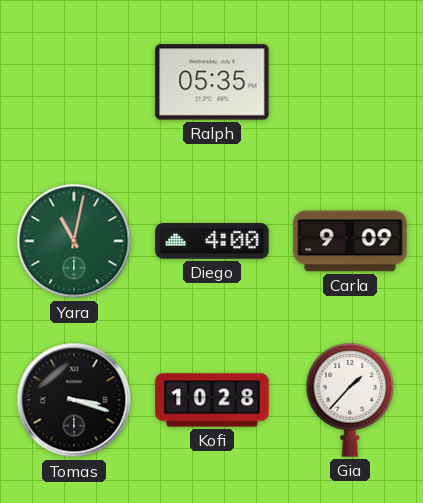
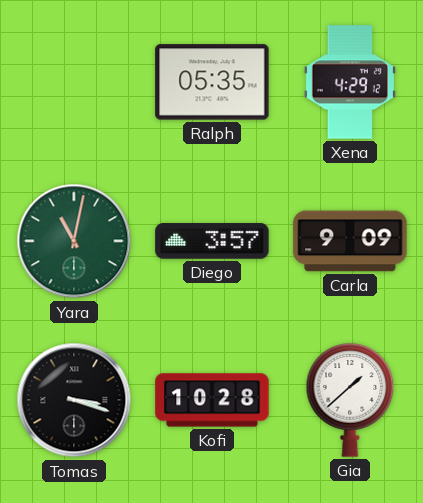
Xena: none -> 4:29 (350, 82)
Diego: 4:00 -> 3:57 (212, 241)
Gia: 1:37 -> 1:38 (350, 400)
